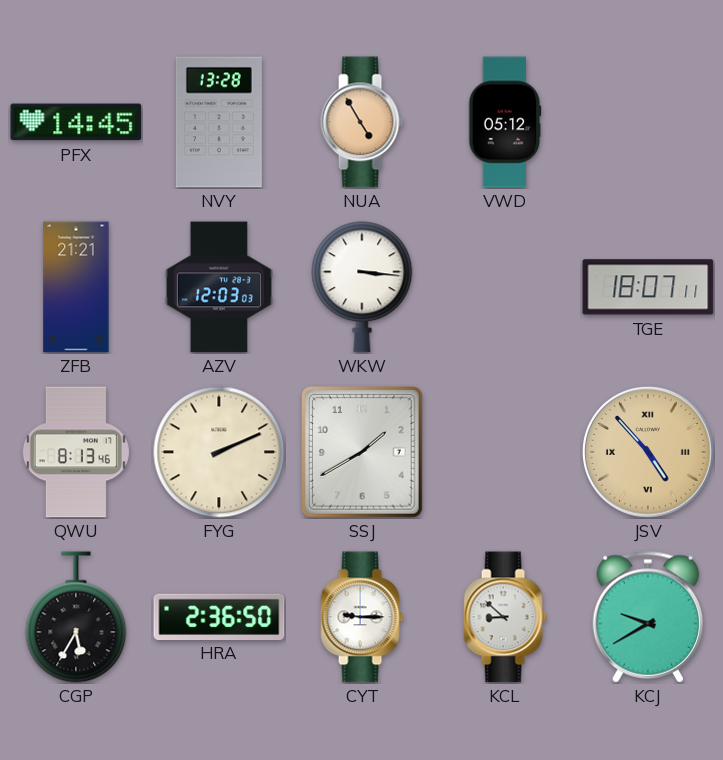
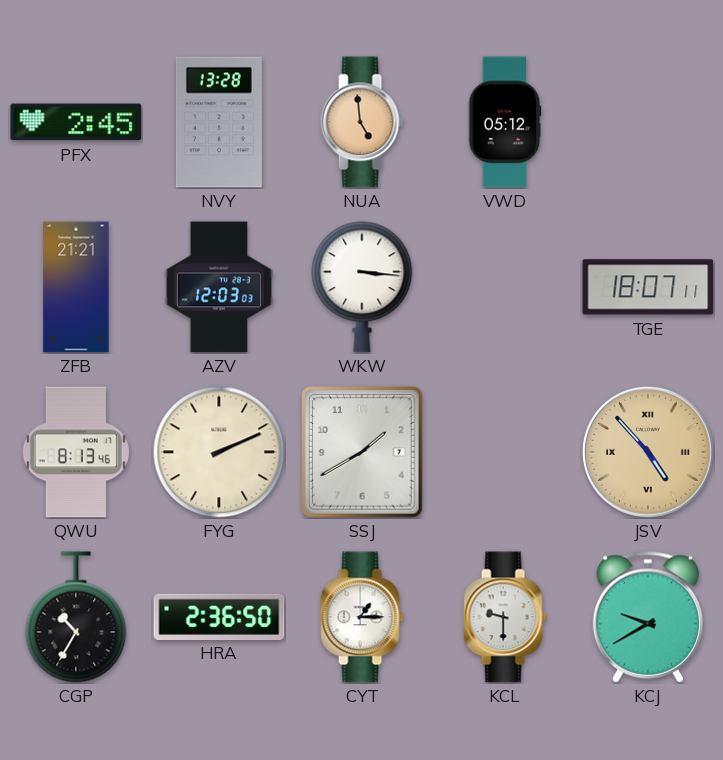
PFX: 14:45 -> 2:45 (76, 122)
NUA: 4:55 -> 4:59 (362, 122)
CGP: 5:35 -> 10:35 (76, 617)
CYT: 9:15 -> 1:15 (362, 617)
KCL: 8:52 -> 9:30 (505, 617)
